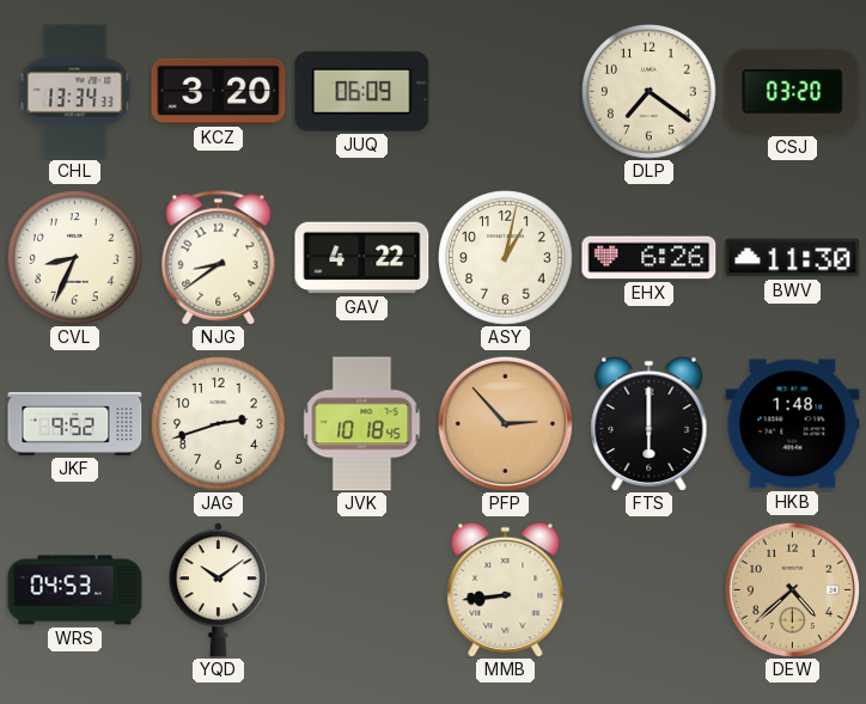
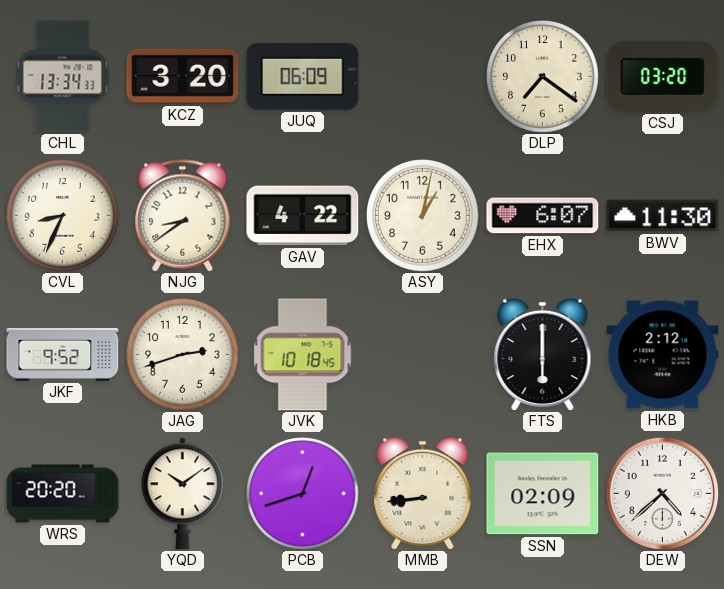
EHX: 6:26 -> 6:07 (543, 216)
PFP: 2:53 -> none (505, 423)
HKB: 1:48 -> 2:12 (663, 355)
WRS: 04:53 -> 20:20 (63, 494)
PCB: none -> 12:42 (303, 494)
SSN: none -> 02:09 (543, 494)
DEW dial: champagne -> white (662, 493)
